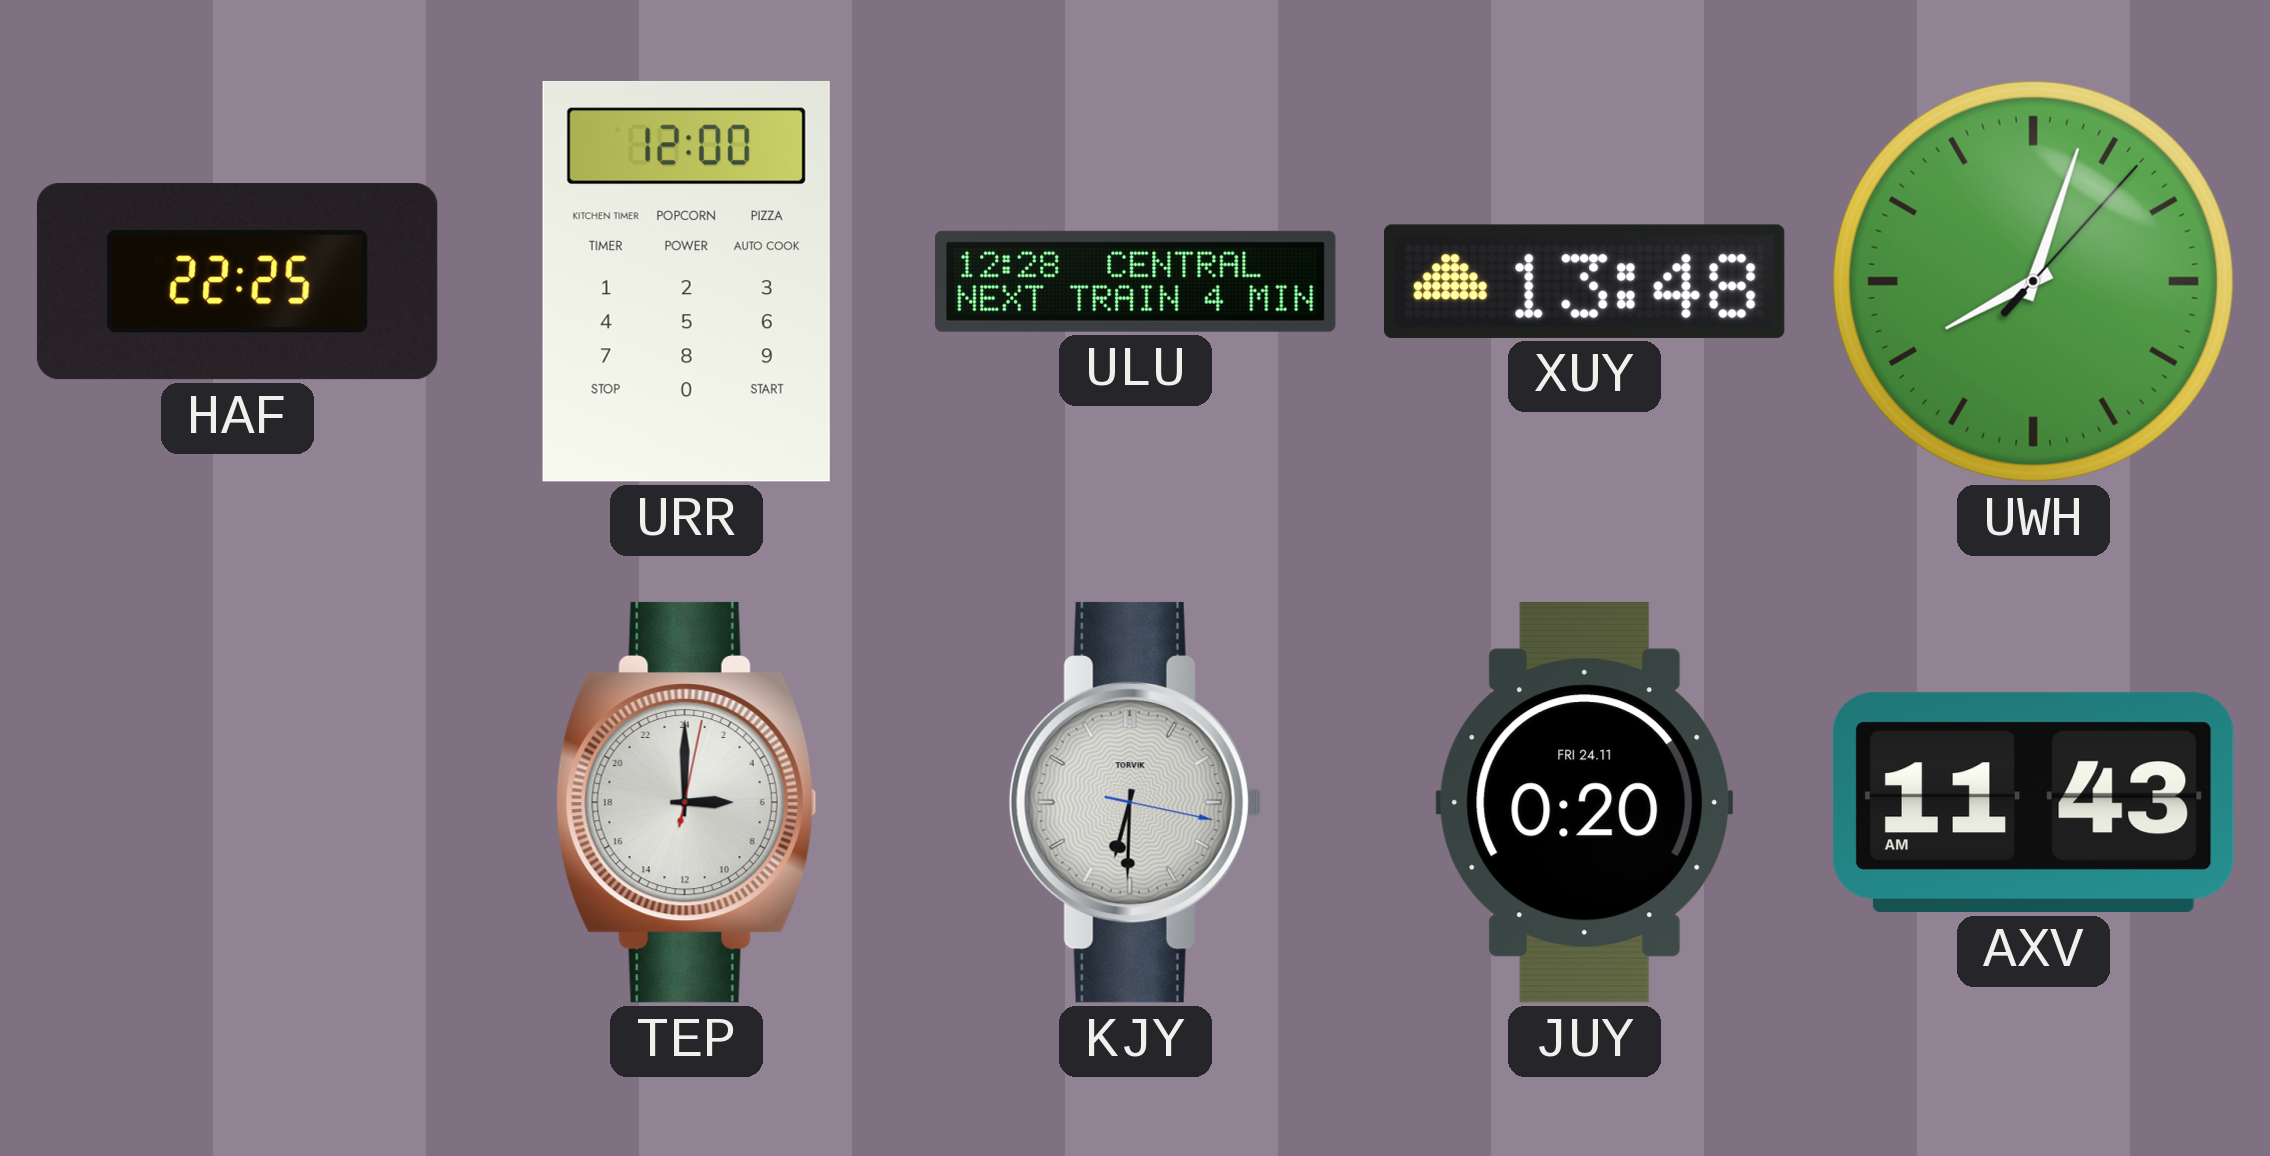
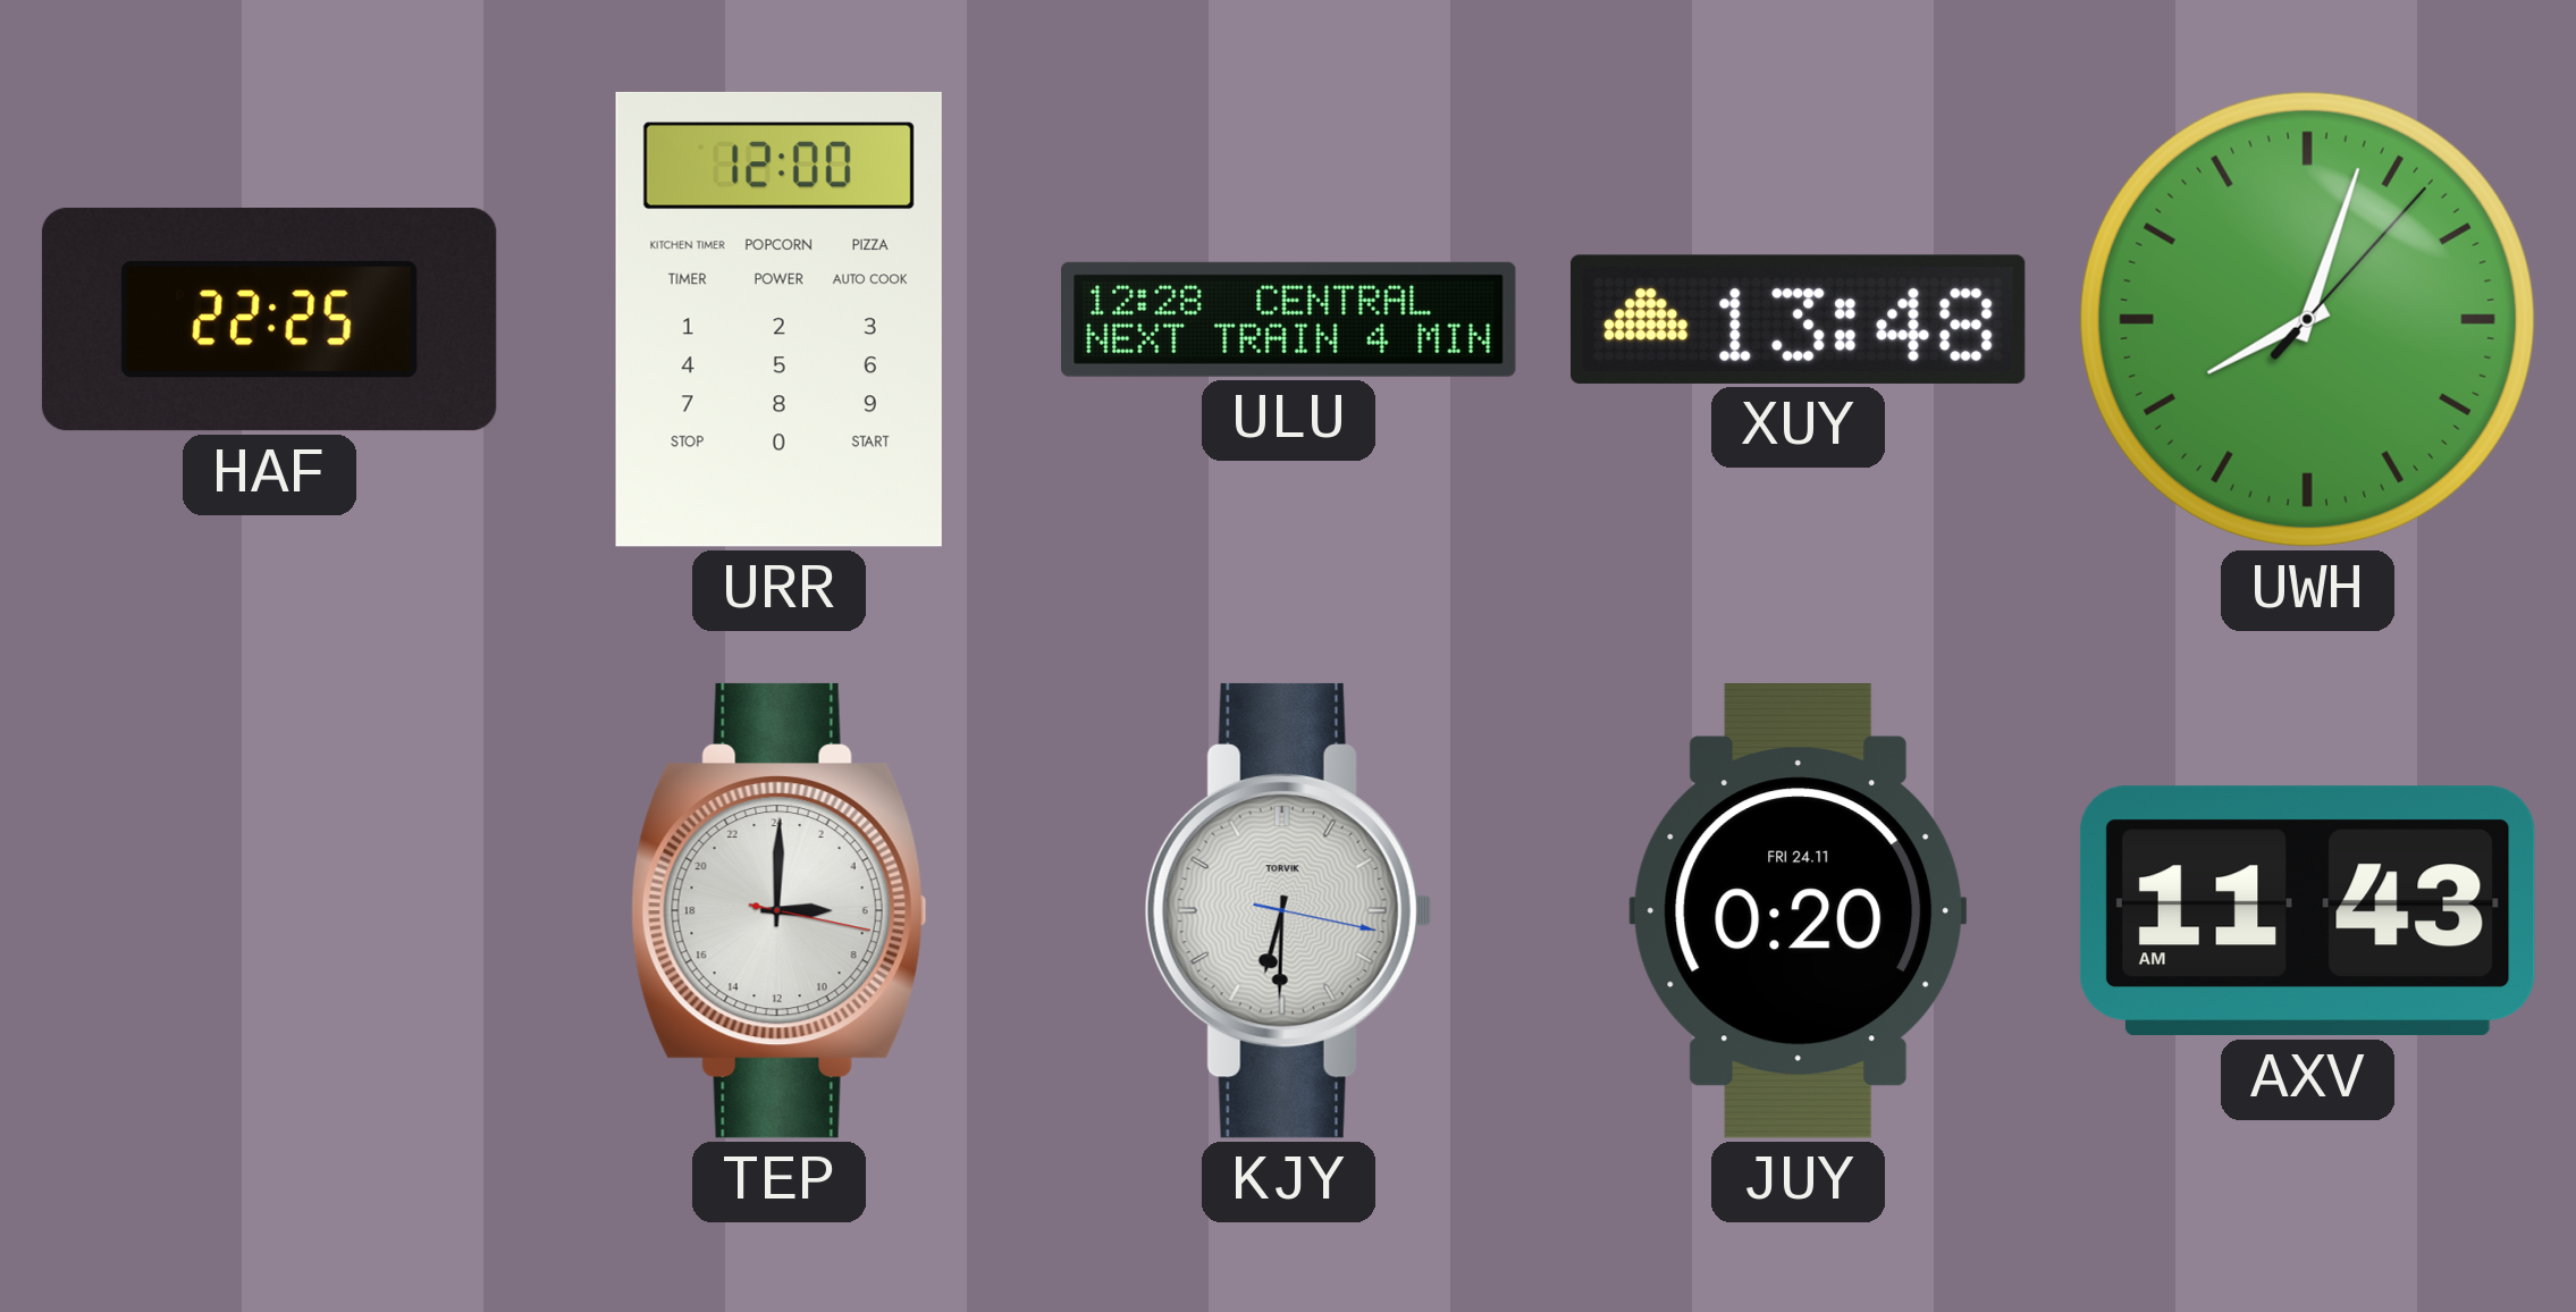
TEP: 6:00:02 -> 6:00:17 (778, 910)
